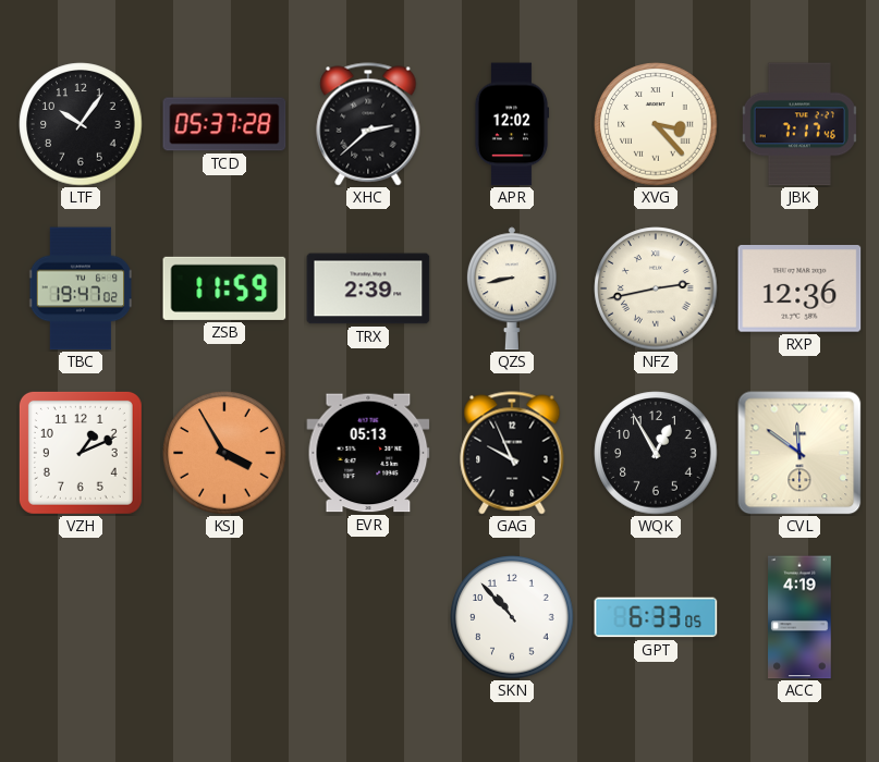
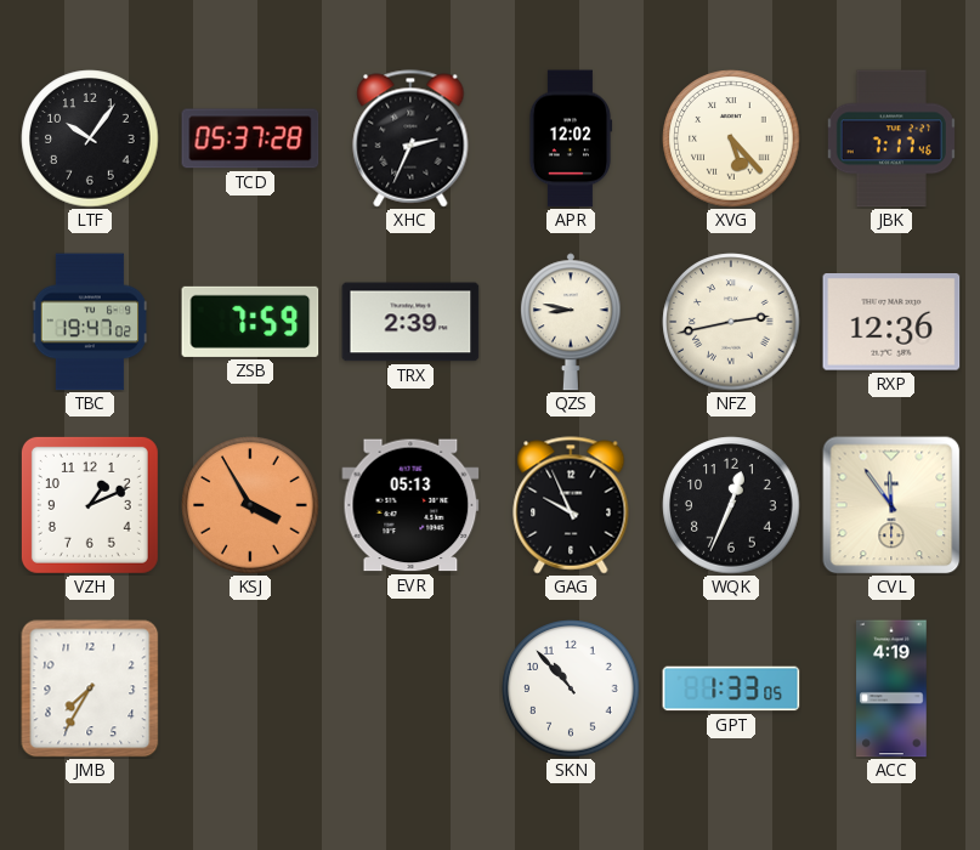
XHC: 2:38 -> 2:34 (410, 138)
XVG: 3:23 -> 5:23 (731, 138)
ZSB: 11:59 -> 7:59 (250, 322)
QZS: 8:43 -> 8:47 (571, 322)
WQK: 12:55 -> 12:34 (731, 505)
CVL: 11:51 -> 11:54 (891, 505)
JMB: none -> 7:35 (90, 688)
GPT: 6:33 -> 1:33 (731, 688)
